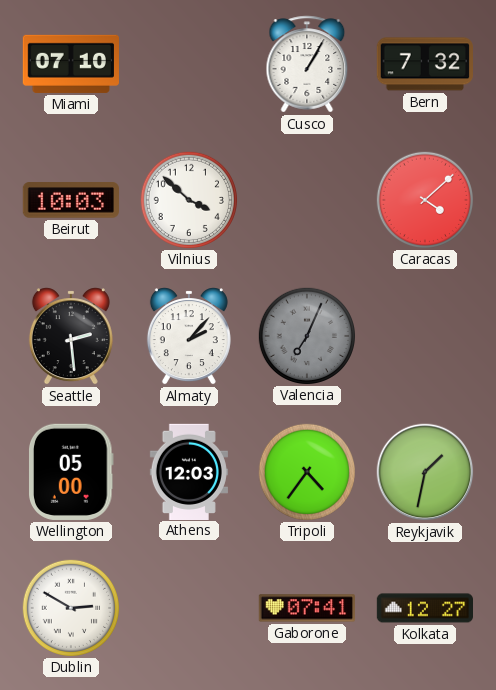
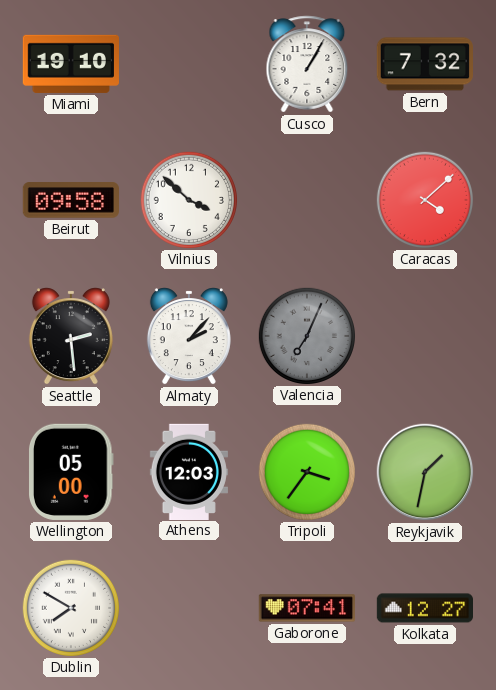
Miami: 07:10 -> 19:10 (71, 64)
Beirut: 10:03 -> 09:58 (71, 200)
Tripoli: 4:36 -> 3:36 (306, 471)
Dublin: 2:50 -> 7:50 (70, 607)
